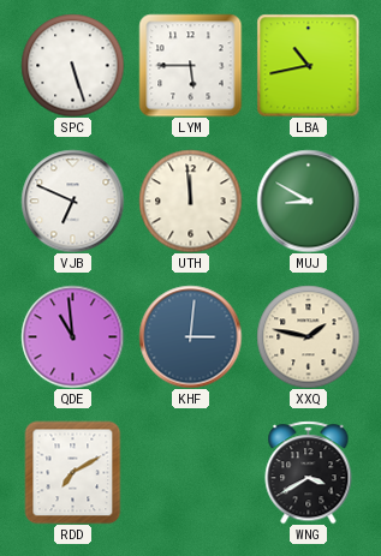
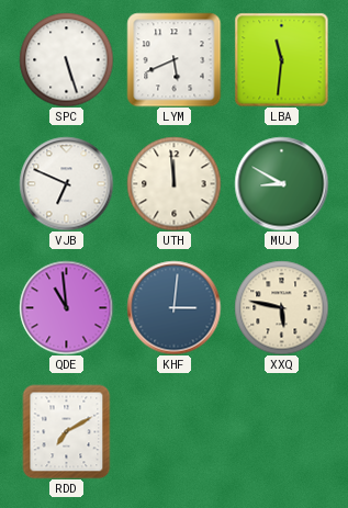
LYM: 5:45 -> 5:41 (173, 59)
LBA: 10:43 -> 11:31 (281, 59)
XXQ: 1:47 -> 5:47 (281, 307)
WNG: 3:40 -> none (309, 472)
